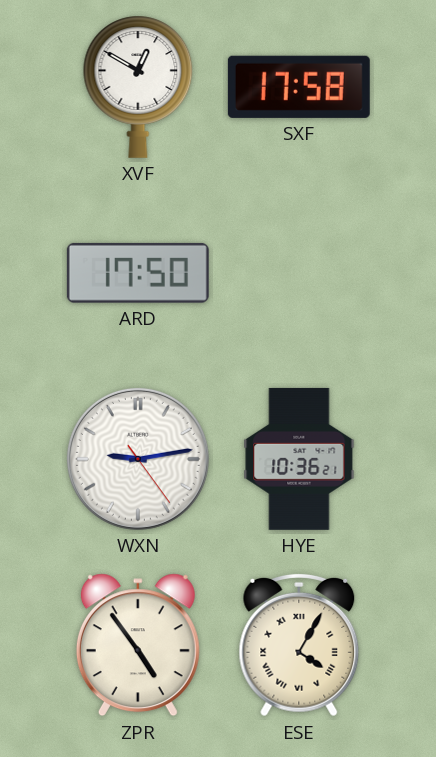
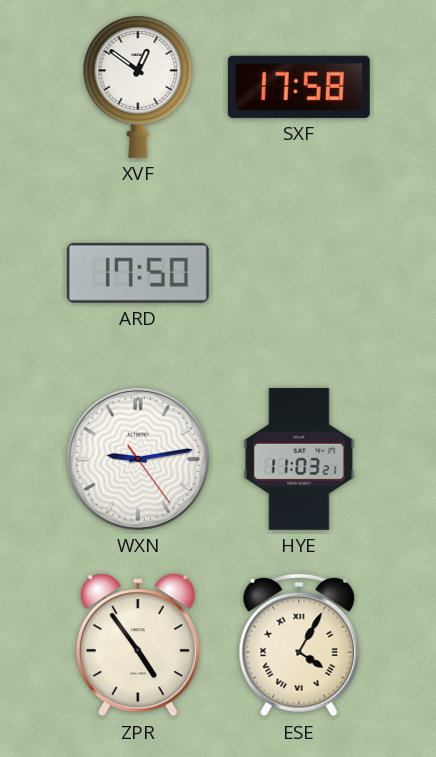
XVF: 12:50 -> 12:51 (138, 87)
HYE: 10:36 -> 11:03 (299, 459)
